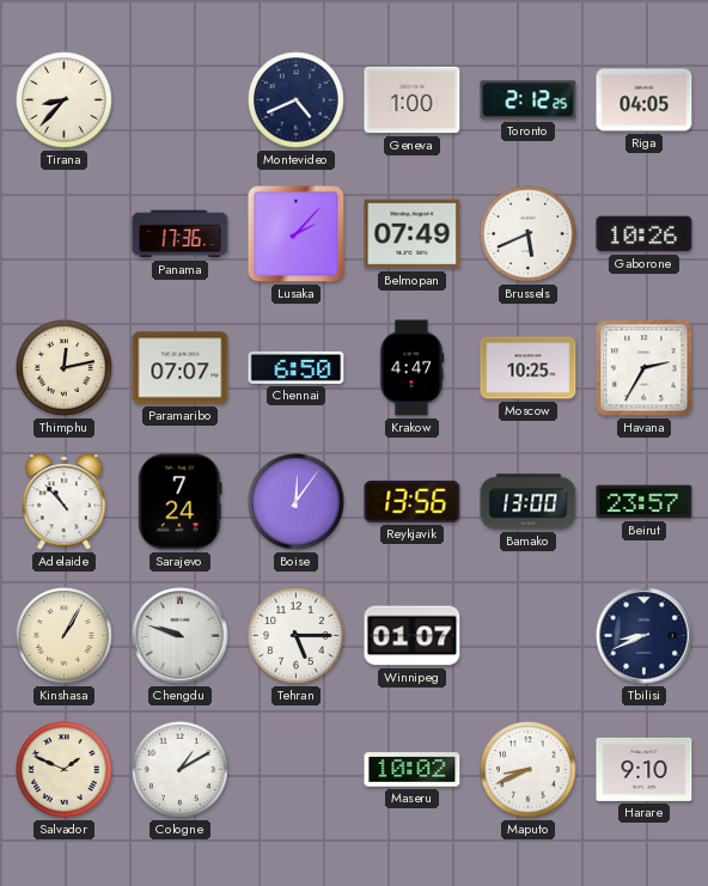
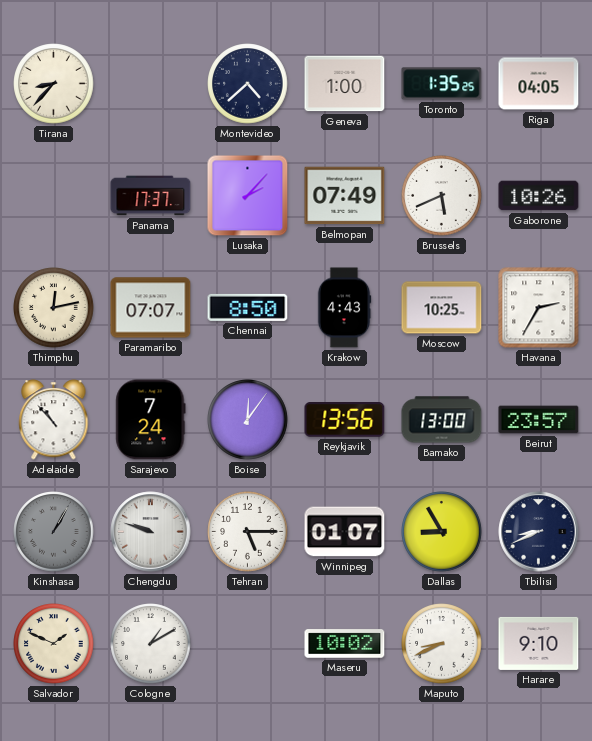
Montevideo: 4:41 -> 4:38 (248, 84)
Toronto: 2:12 -> 1:35 (442, 84)
Panama: 17:36 -> 17:37 (151, 196)
Chennai: 6:50 -> 8:50 (248, 307)
Krakow: 4:47 -> 4:43 (344, 308)
Kinshasa dial: cream -> grey (54, 532)
Dallas: none -> 8:55 (442, 532)
